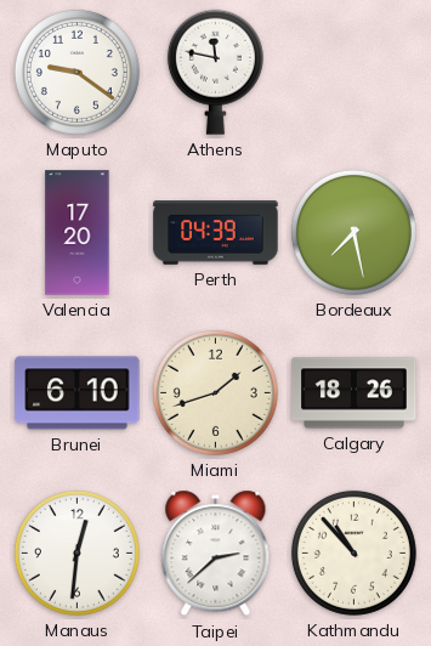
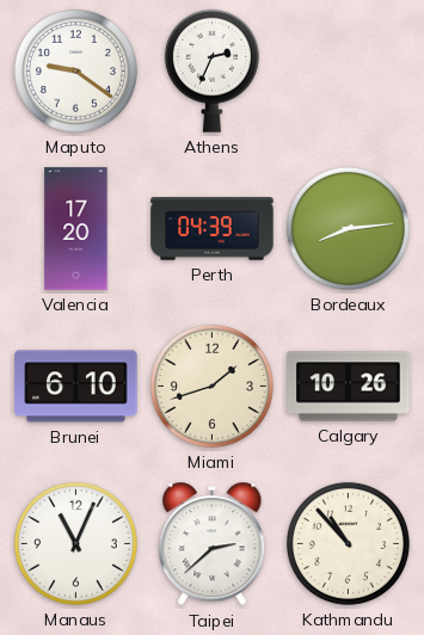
Athens: 11:47 -> 2:34 (211, 70)
Bordeaux: 7:28 -> 8:14 (348, 228)
Calgary: 18:26 -> 10:26 (349, 387)
Manaus: 12:31 -> 11:04 (75, 543)
